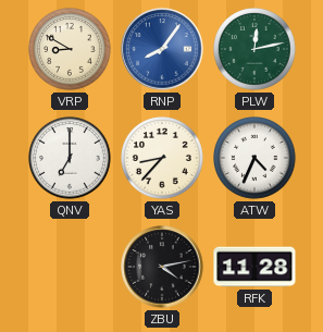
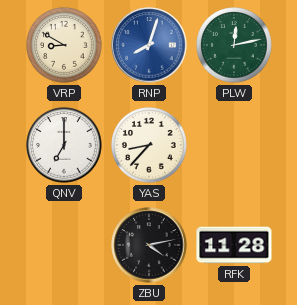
RNP: 8:06 -> 8:03 (149, 45)
ATW: 4:34 -> none (256, 159)
